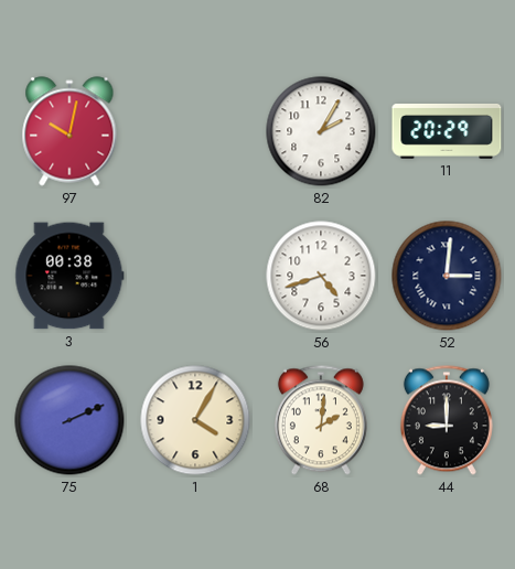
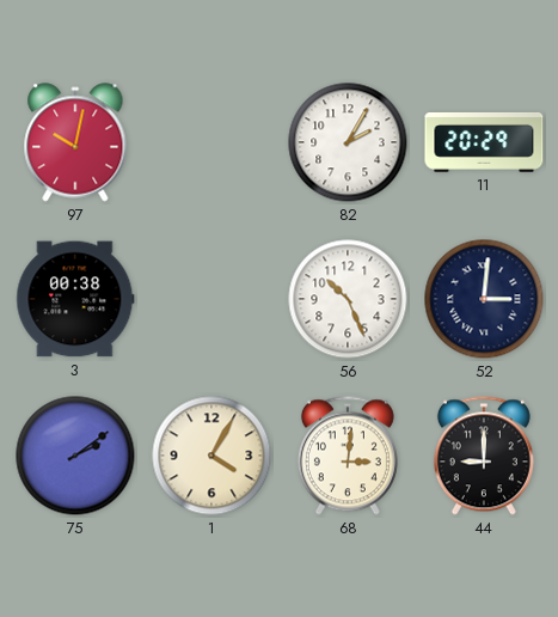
56: 4:42 -> 10:26 (348, 299)
75: 2:11 -> 2:09 (75, 456)
68: 2:01 -> 3:01 (348, 456)
